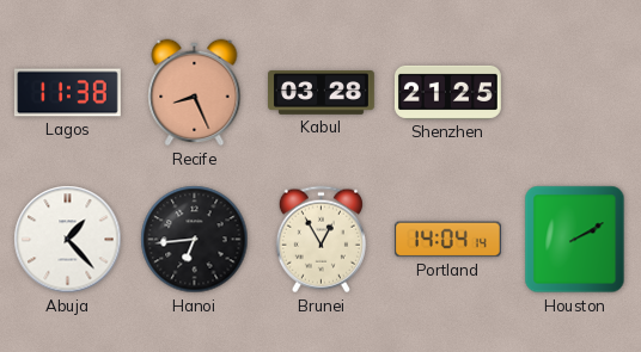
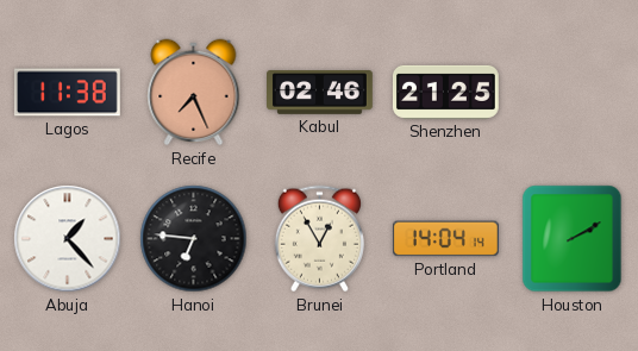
Recife: 8:26 -> 7:26 (194, 93)
Kabul: 03:28 -> 02:46 (320, 93)
Hanoi: 6:44 -> 6:46 (194, 239)
